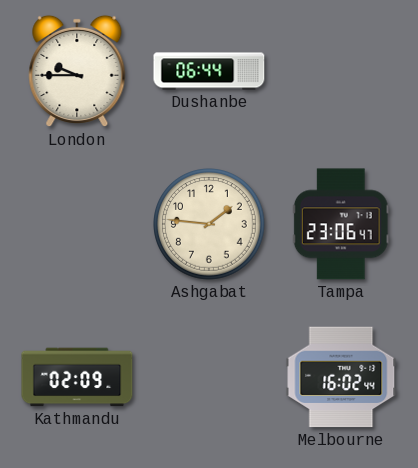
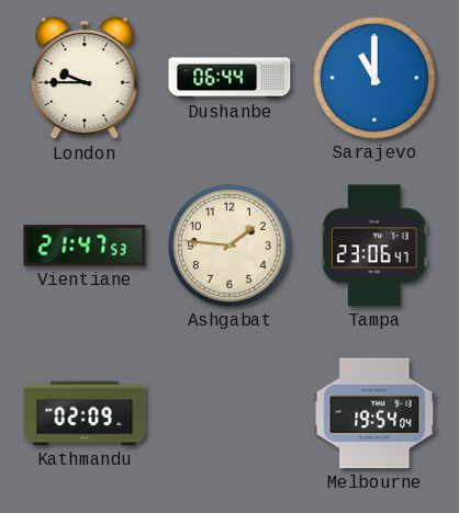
Sarajevo: none -> 11:00 (376, 79)
Vientiane: none -> 21:47 (85, 246)
Melbourne: 16:02 -> 19:54 (374, 413)
